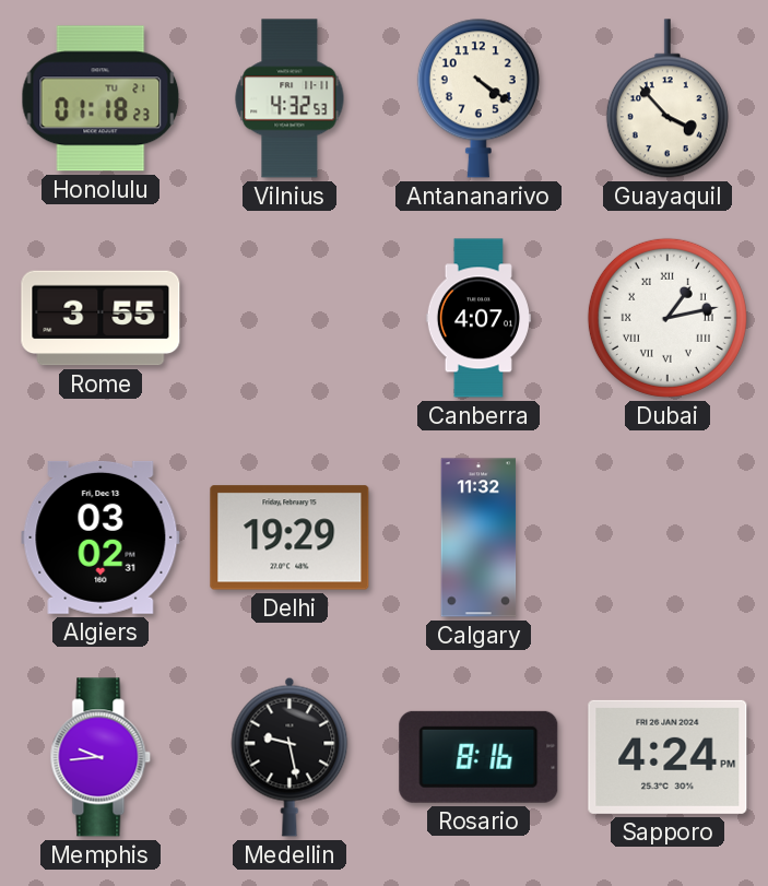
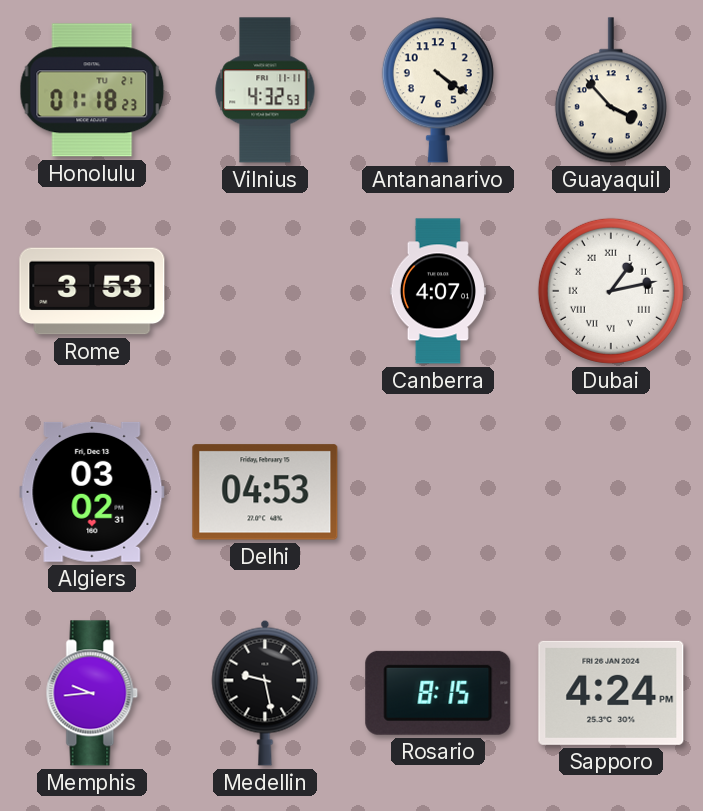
Rome: 3:55 -> 3:53 (92, 291)
Delhi: 19:29 -> 04:53 (265, 492)
Calgary: 11:32 -> none (478, 537)
Rosario: 8:16 -> 8:15 (438, 693)
